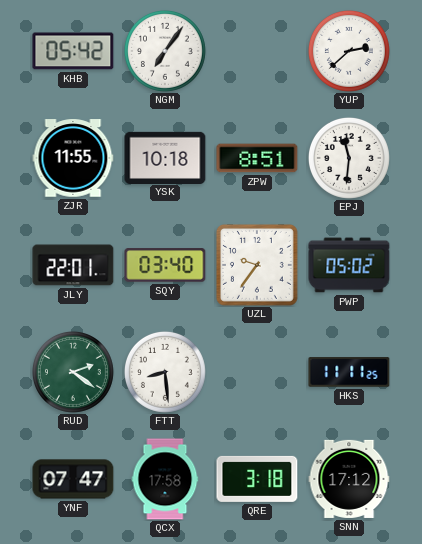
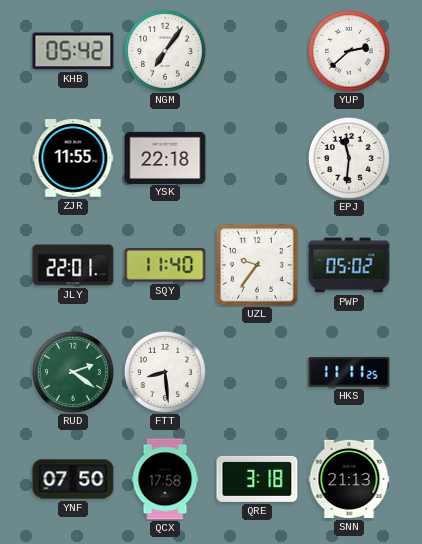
YSK: 10:18 -> 22:18 (165, 157)
ZPW: 8:51 -> none (257, 158)
SQY: 03:40 -> 11:40 (165, 265)
YNF: 07:47 -> 07:50 (73, 479)
SNN: 17:12 -> 21:13 (349, 479)
